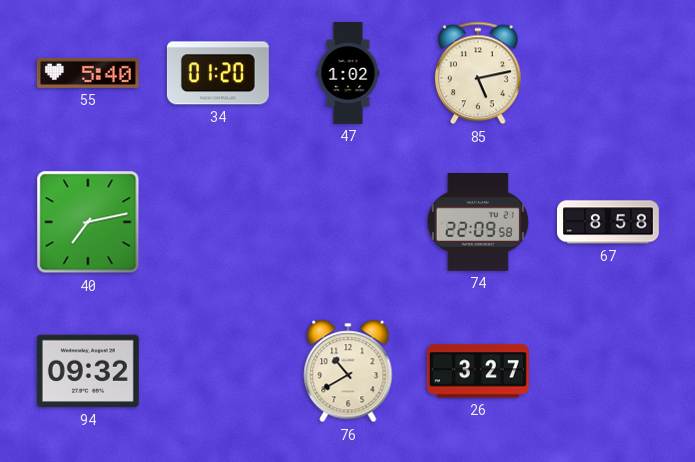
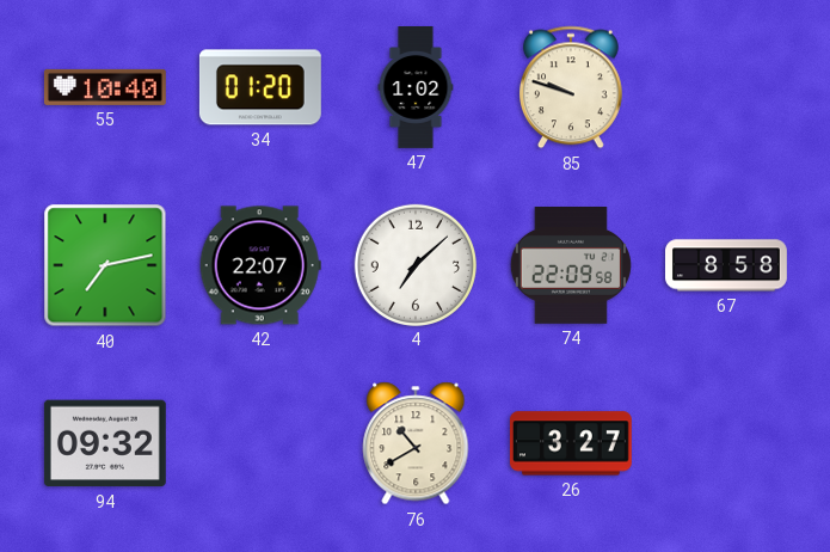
55: 5:40 -> 10:40 (105, 87)
85: 5:13 -> 9:48 (571, 87)
42: none -> 22:07 (260, 265)
4: none -> 7:08 (414, 264)
